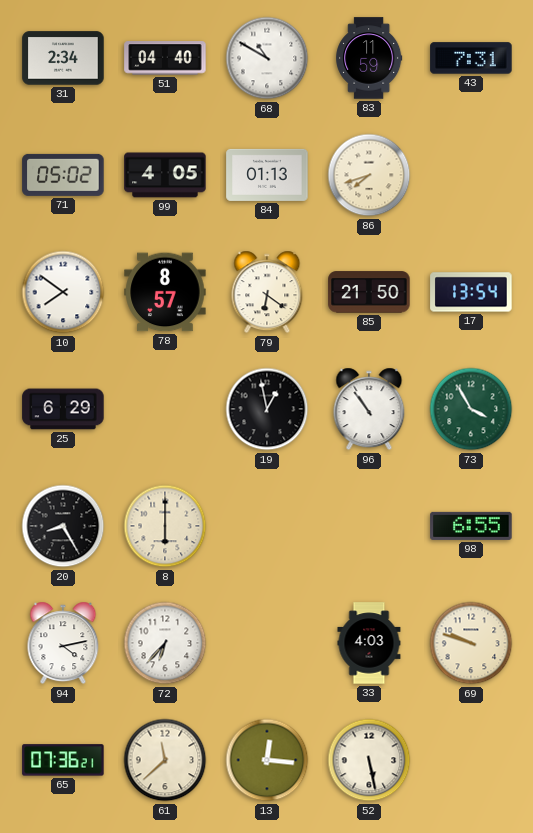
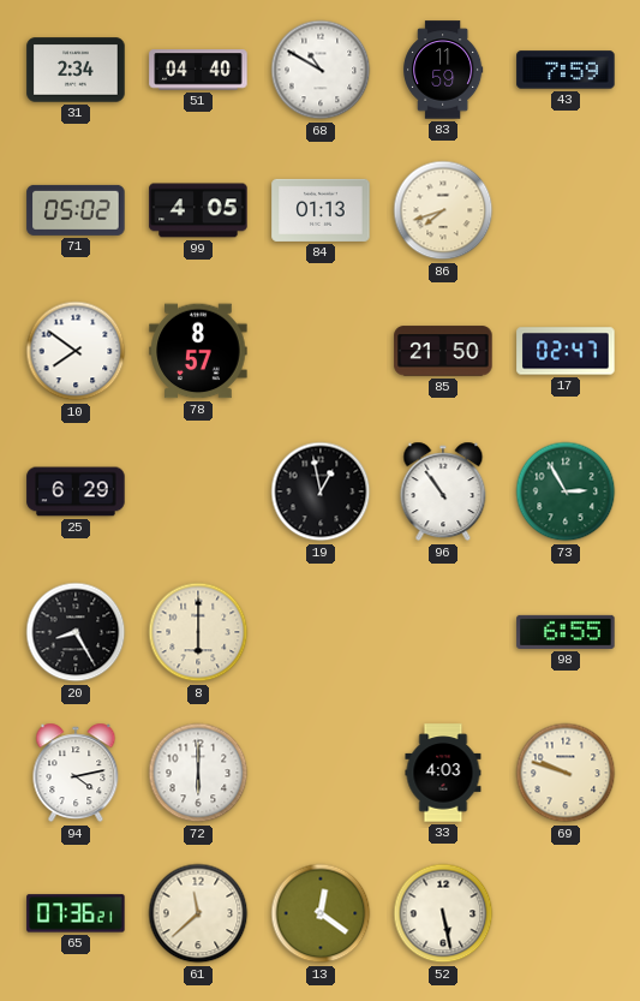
43: 7:31 -> 7:59 (566, 70)
79: 6:21 -> none (267, 292)
17: 13:54 -> 02:47 (566, 351)
73: 3:55 -> 2:55 (566, 491)
72: 6:37 -> 6:00 (198, 773)
13: 12:16 -> 12:21 (321, 913)
